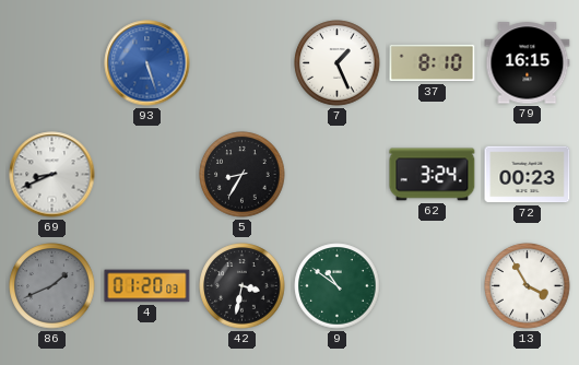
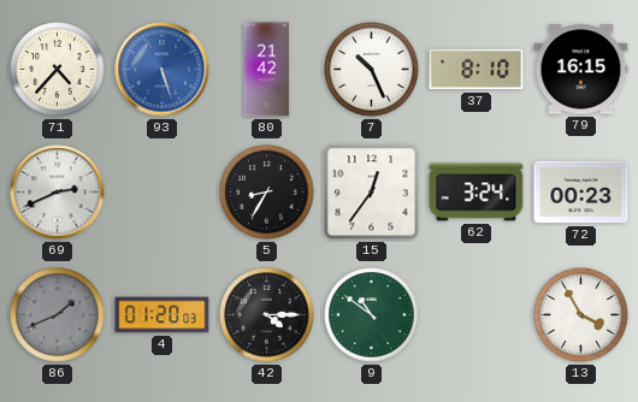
71: none -> 4:37 (58, 70)
80: none -> 21:42 (267, 70)
7: 1:26 -> 10:26 (372, 70)
69: 8:41 -> 2:41 (58, 193)
15: none -> 12:36 (372, 193)
42: 3:32 -> 4:15 (267, 315)
